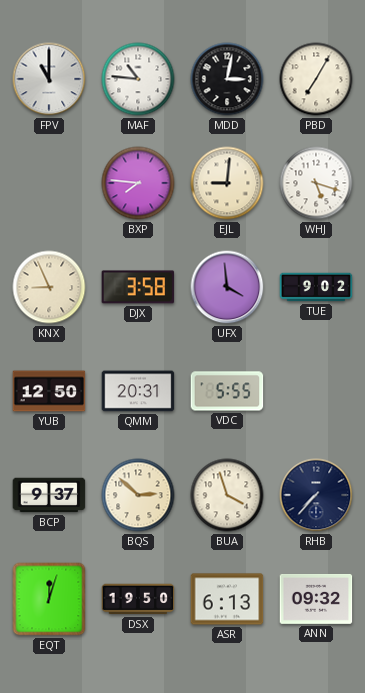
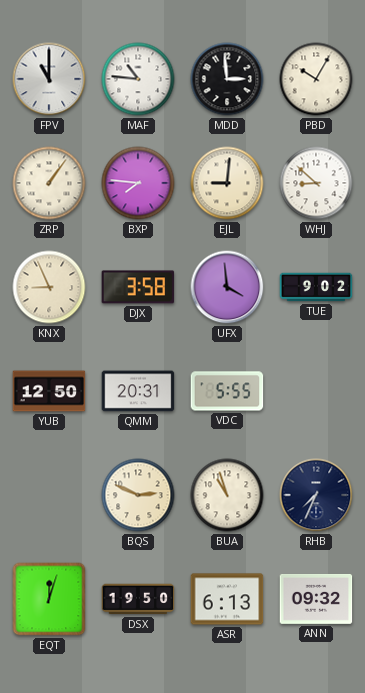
MDD: 3:02 -> 2:59 (227, 79)
PBD: 7:05 -> 10:05 (316, 79)
ZRP: none -> 1:06 (49, 183)
WHJ: 5:18 -> 8:52 (316, 183)
BCP: 9:37 -> none (49, 495)
BQS: 2:52 -> 2:49 (138, 495)
BUA: 3:57 -> 10:57 (227, 495)
RHB: 7:37 -> 7:34 (316, 495)
